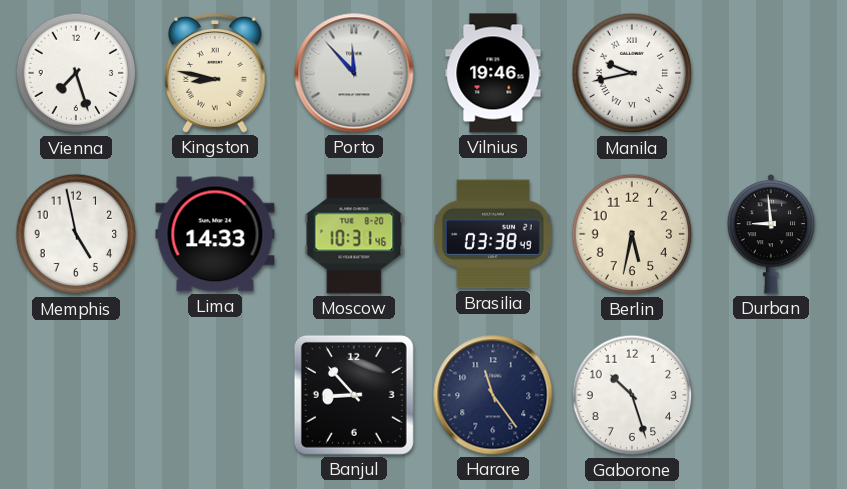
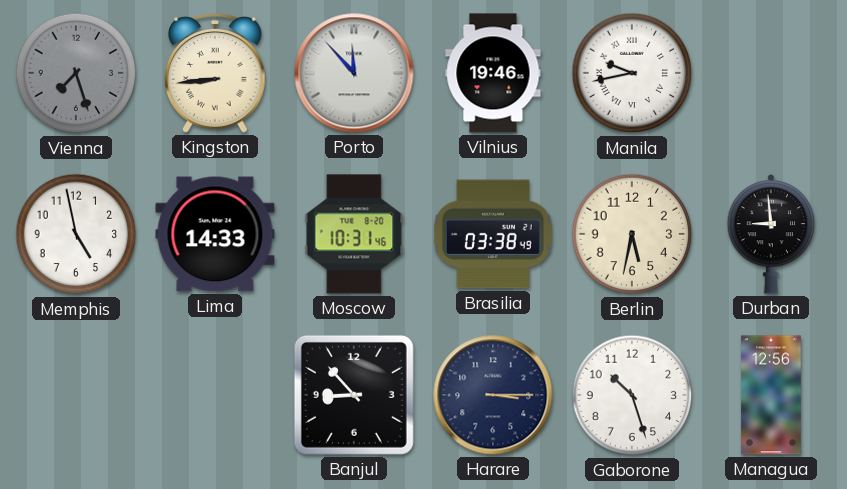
Vienna dial: white -> grey (76, 73)
Kingston: 8:47 -> 8:44 (216, 73)
Harare: 11:24 -> 3:15 (493, 395)
Managua: none -> 12:56 (771, 395)
